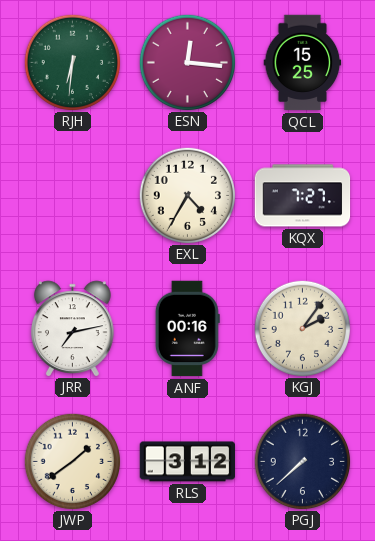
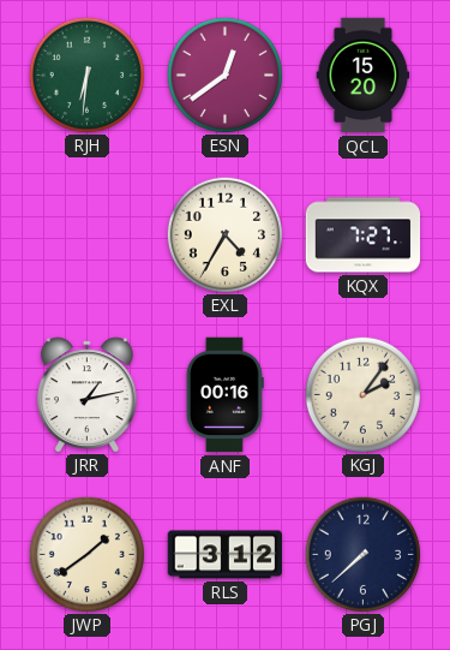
ESN: 12:16 -> 12:39 (224, 74)
QCL: 15:25 -> 15:20 (364, 76)
JRR: 7:13 -> 1:13 (86, 394)
